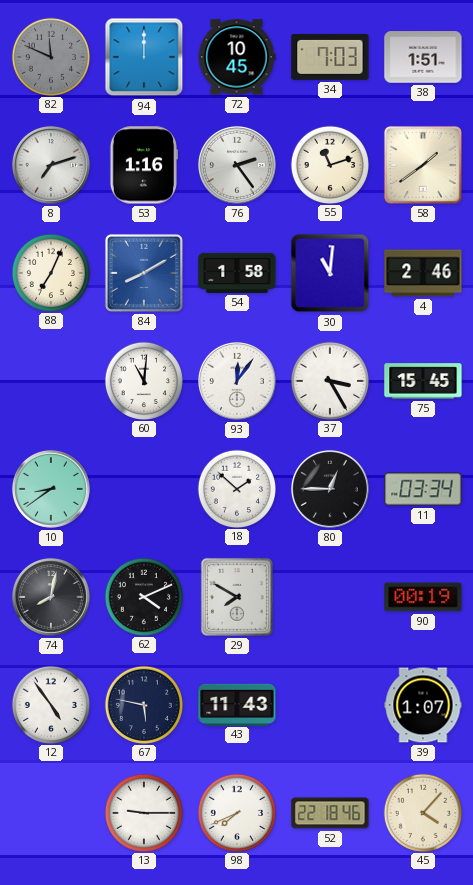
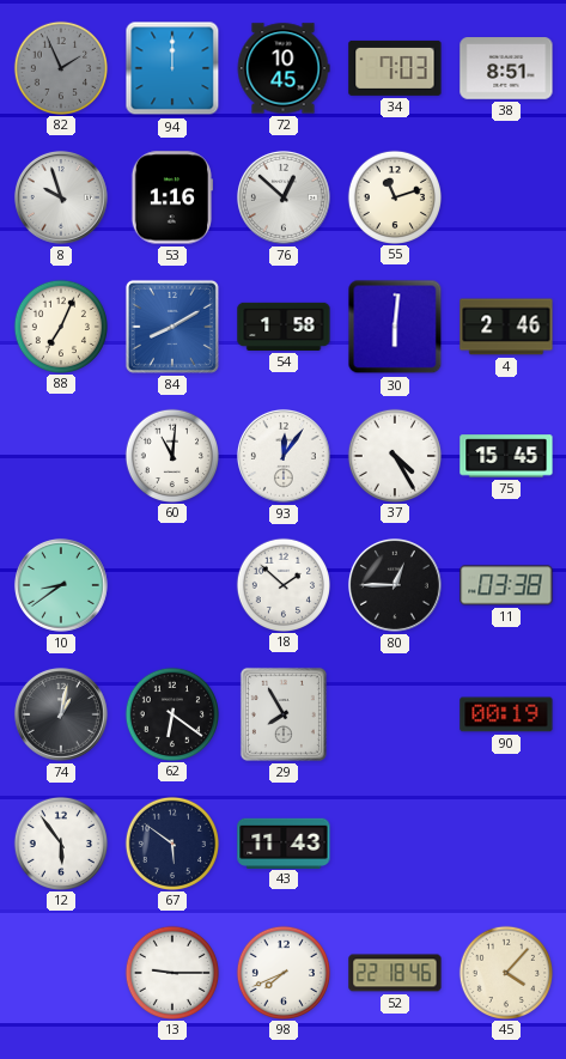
82: 11:49 -> 1:56 (60, 67)
38: 1:51 -> 8:51 (506, 68)
8: 7:12 -> 9:57 (61, 197)
76: 2:24 -> 12:52 (284, 197)
58: 1:39 -> none (423, 165)
30: 11:01 -> 6:01 (395, 327)
37: 3:25 -> 4:25 (394, 455)
11: 03:34 -> 03:38 (506, 585)
74: 8:02 -> 1:02 (61, 714)
62: 4:11 -> 6:21 (171, 713)
29: 7:50 -> 7:55 (284, 714)
12: 4:54 -> 5:54 (60, 842)
67: 5:47 -> 5:51 (171, 842)
39: 1:07 -> none (423, 705)
